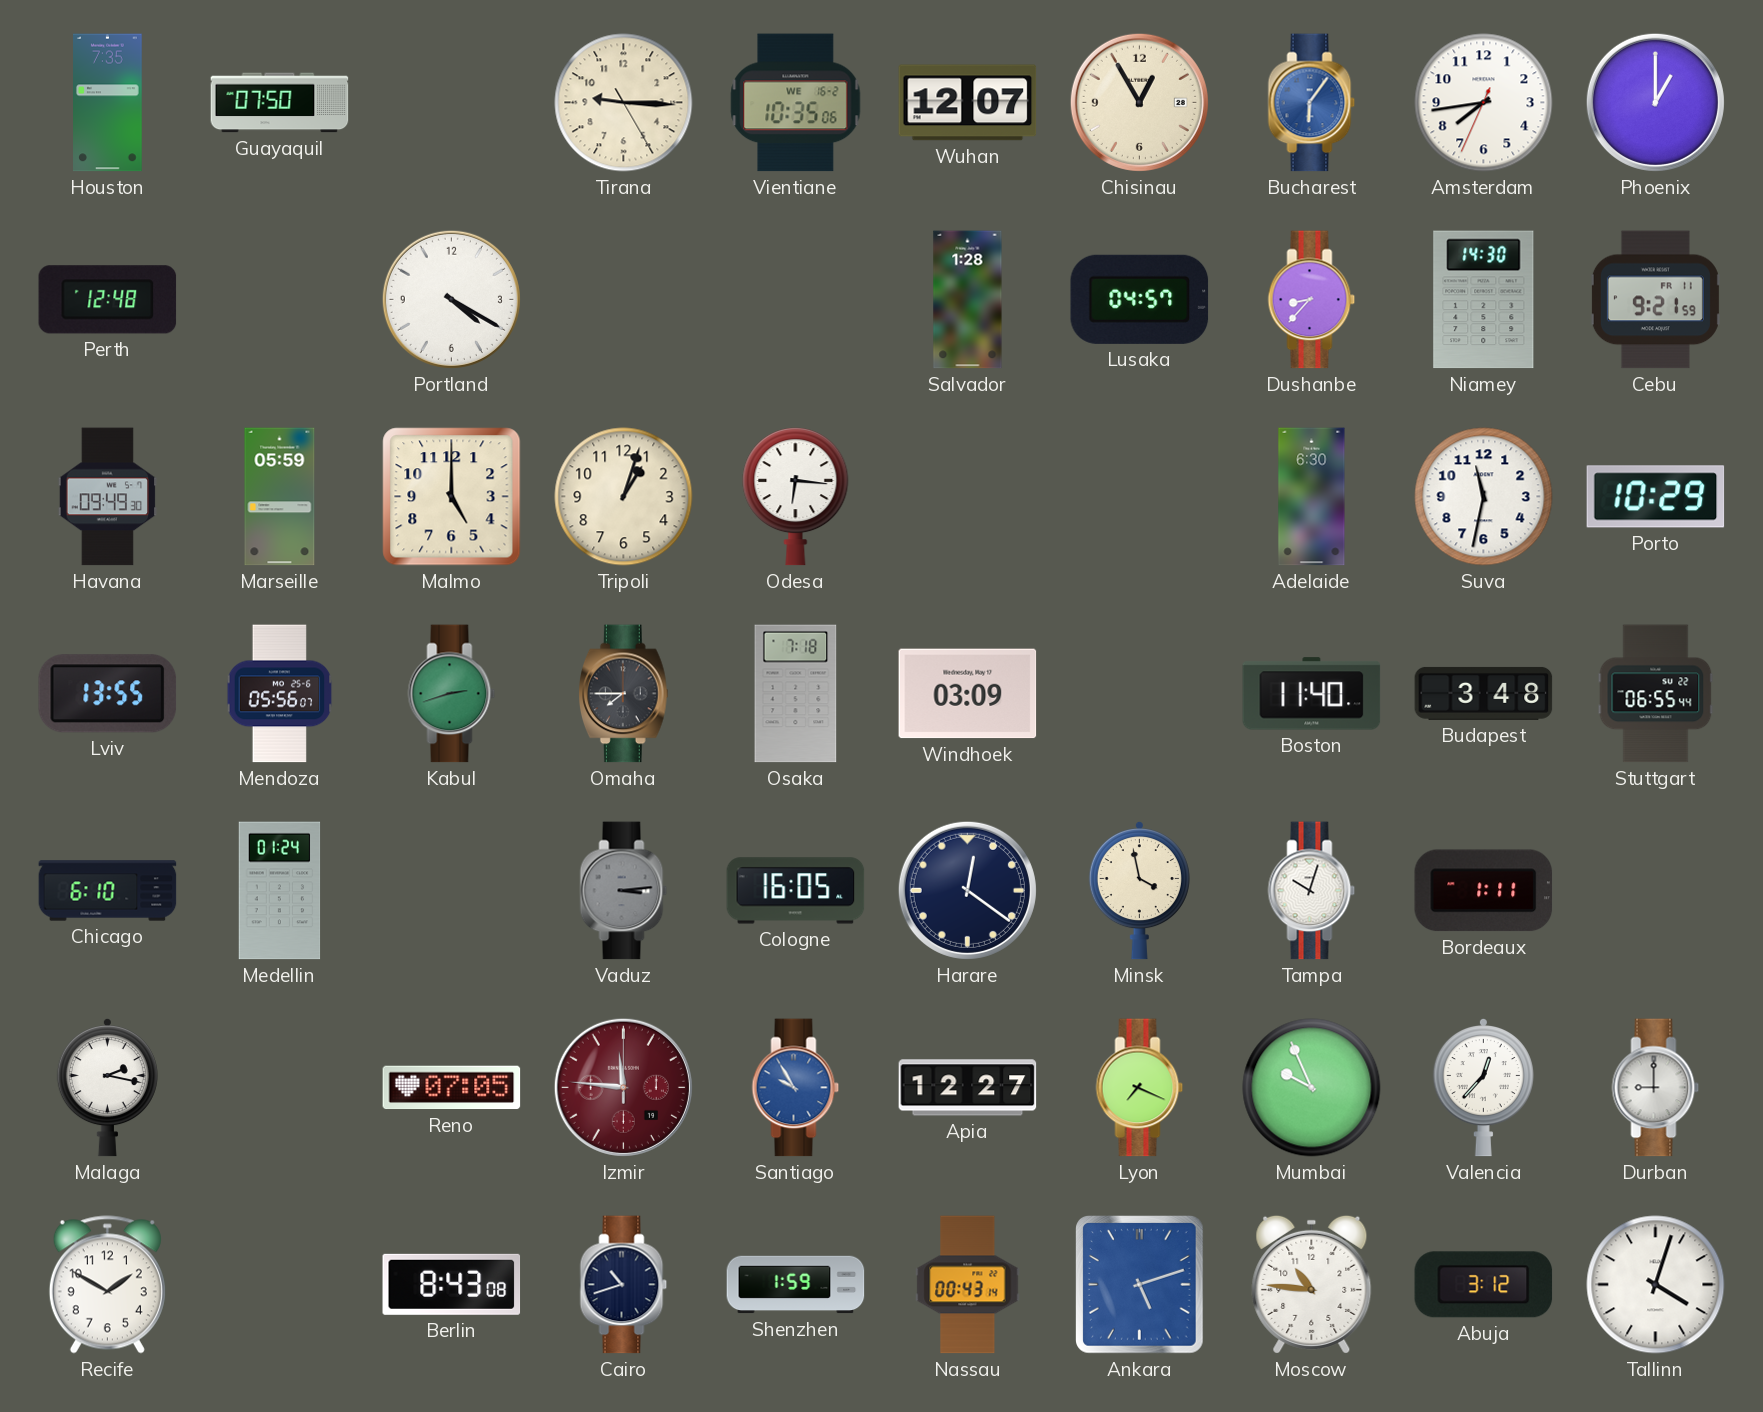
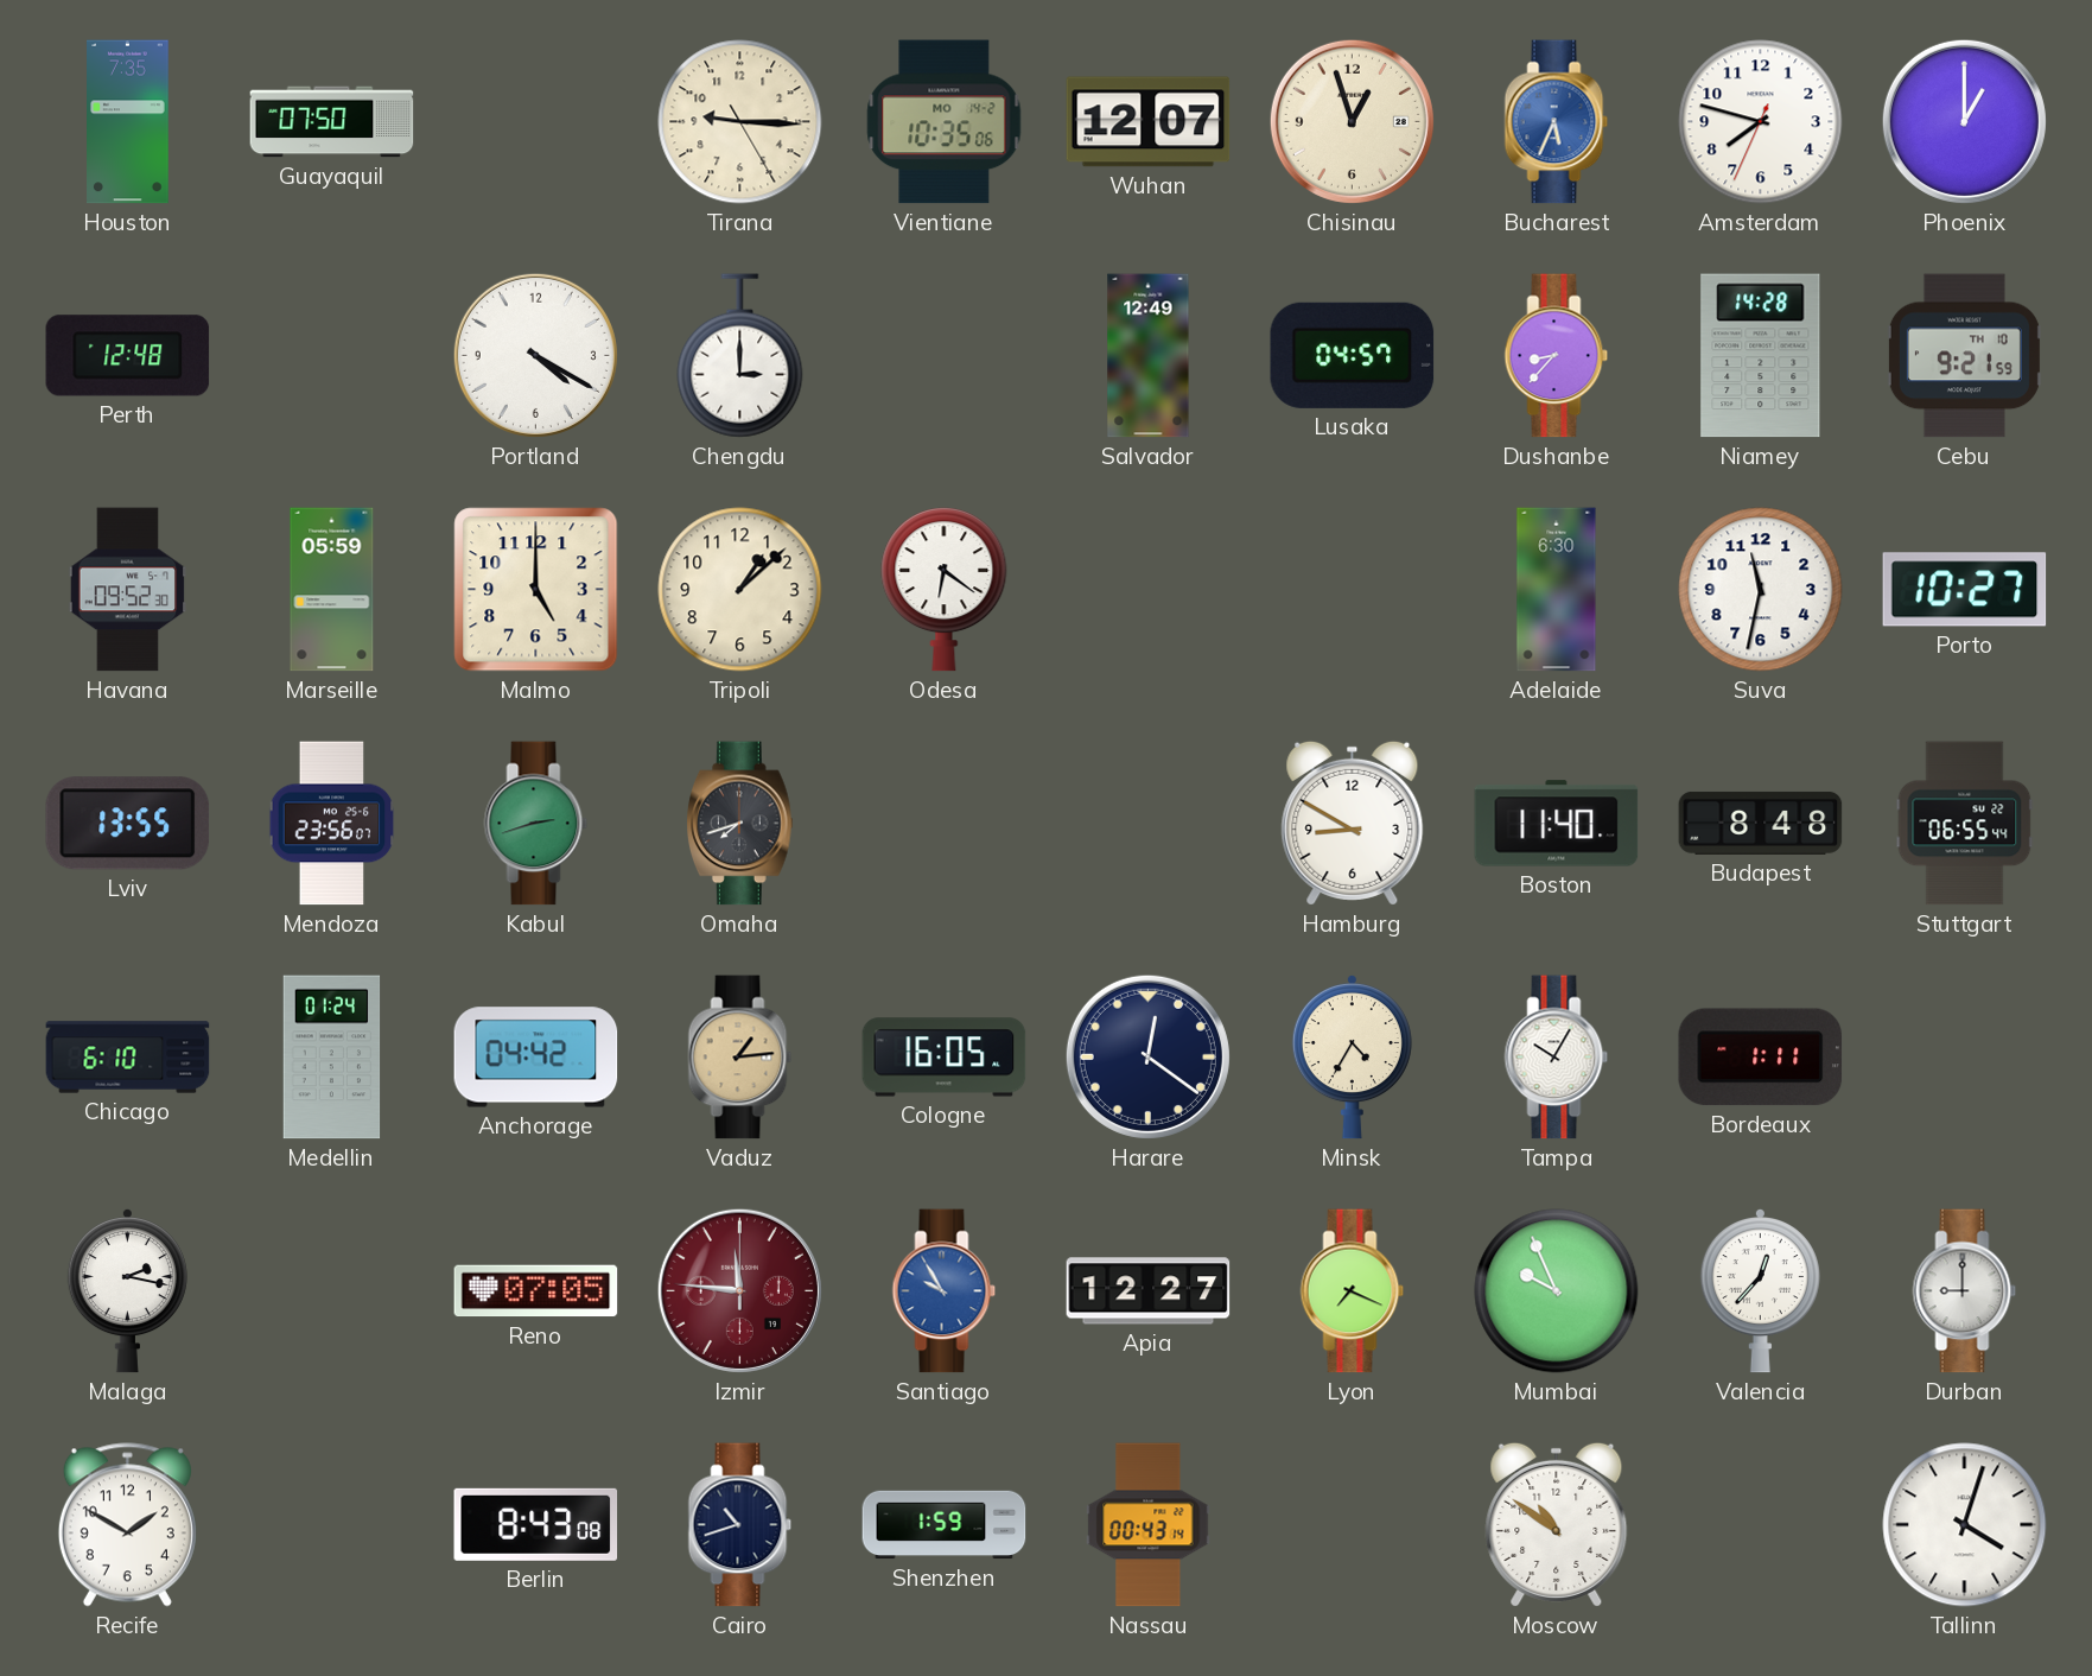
Vientiane date: WE 16-2 -> MO 14-2 (945, 122)
Chisinau: 12:55 -> 12:57 (1352, 121)
Bucharest: 6:06 -> 5:34 (1557, 122)
Amsterdam: 7:43 -> 7:47 (1761, 122)
Chengdu: none -> 3:00 (740, 356)
Salvador: 1:28 -> 12:49 (1149, 356)
Niamey: 14:30 -> 14:28 (1761, 356)
Cebu date: FR 11 -> TH 10 (1964, 356)
Havana: 09:49 -> 09:52 (128, 590)
Tripoli: 1:03 -> 1:08 (740, 590)
Odesa: 6:16 -> 6:21 (945, 590)
Porto: 10:29 -> 10:27 (1965, 590)
Mendoza: 05:56 -> 23:56 (332, 824)
Omaha: 7:45 -> 7:42 (740, 824)
Osaka: 7:18 -> none (796, 694)
Windhoek: 03:09 -> none (968, 694)
Hamburg: none -> 8:50 (1353, 823)
Budapest: 3:48 -> 8:48 (1761, 823)
Anchorage: none -> 04:42 (536, 1058)
Vaduz: 3:14 -> 1:14 (740, 1058)
Vaduz dial: grey -> champagne (740, 1058)
Minsk: 3:58 -> 4:35 (1352, 1056)
Tampa: 10:03 -> 10:05 (1557, 1058)
Ankara: 5:12 -> none (1140, 1285)
Moscow: 10:46 -> 10:51 (1557, 1524)
Abuja: 3:12 -> none (1484, 1285)
